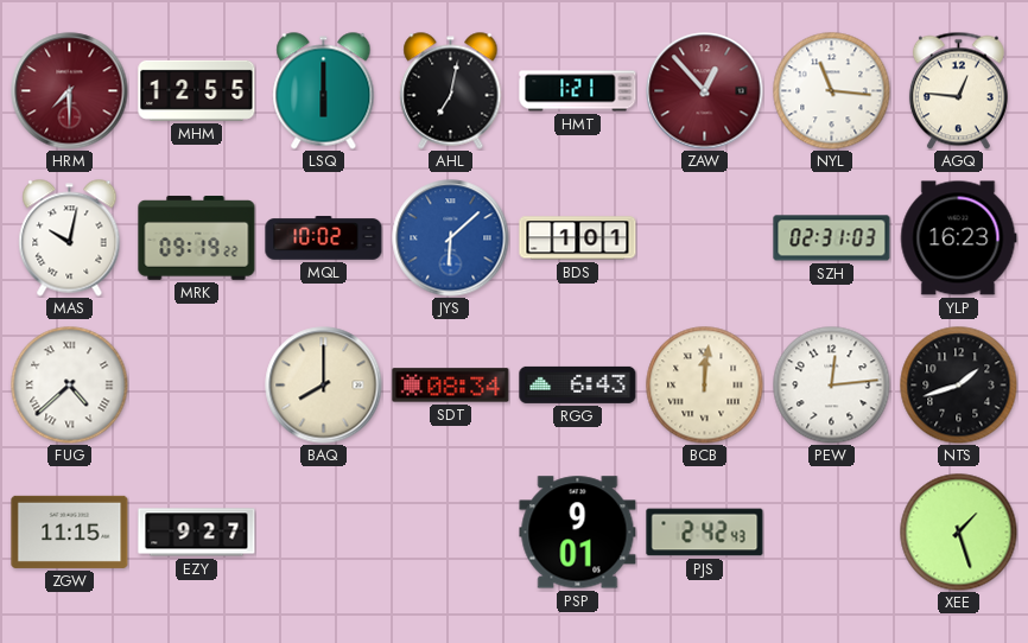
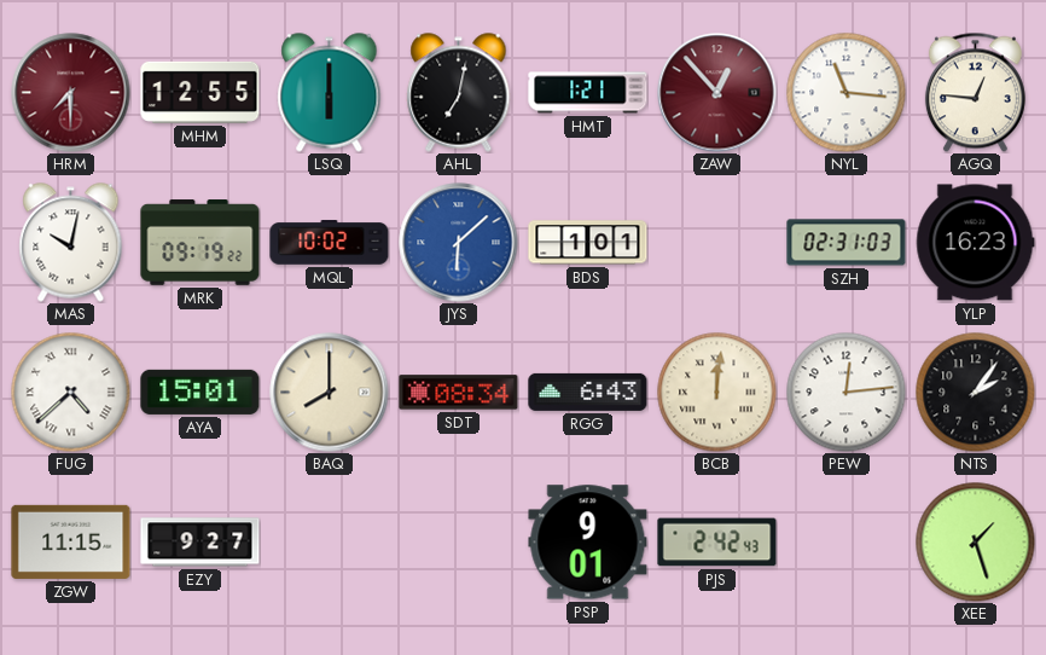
AYA: none -> 15:01 (201, 392)
NTS: 1:42 -> 2:06 (976, 393)
